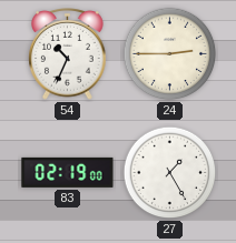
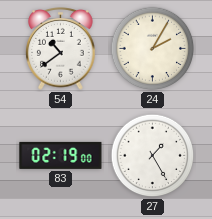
54: 10:34 -> 10:39 (61, 49)
24: 2:45 -> 2:05 (153, 49)
